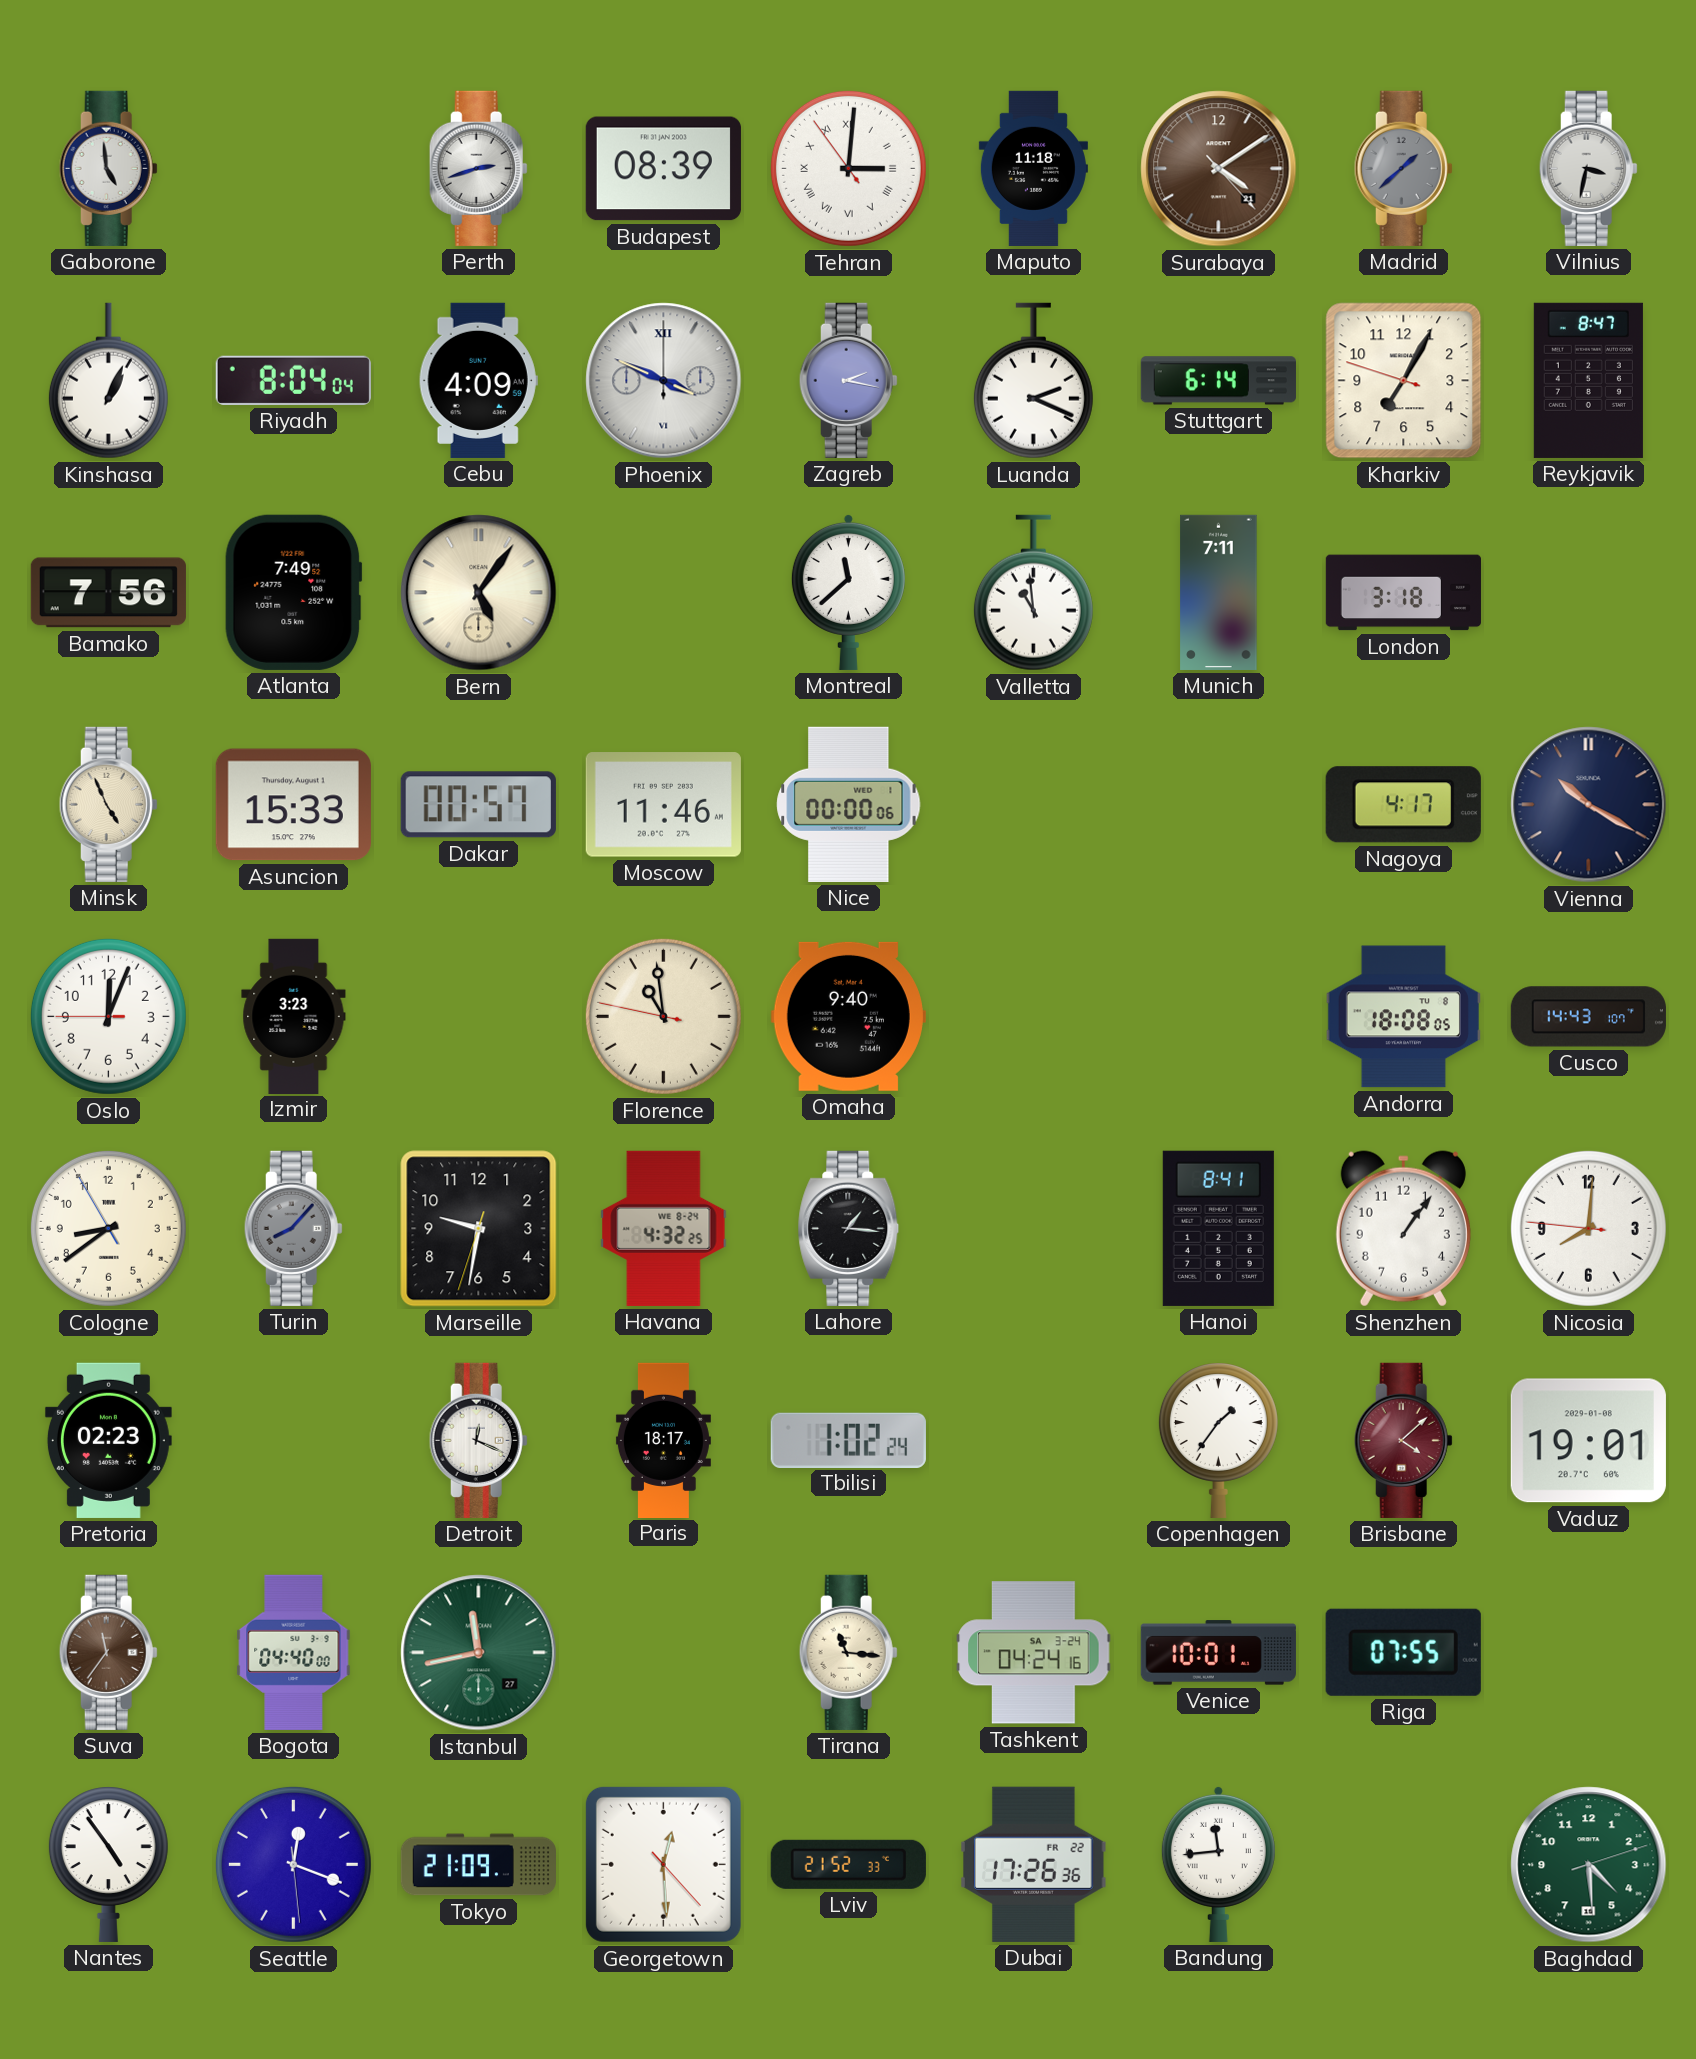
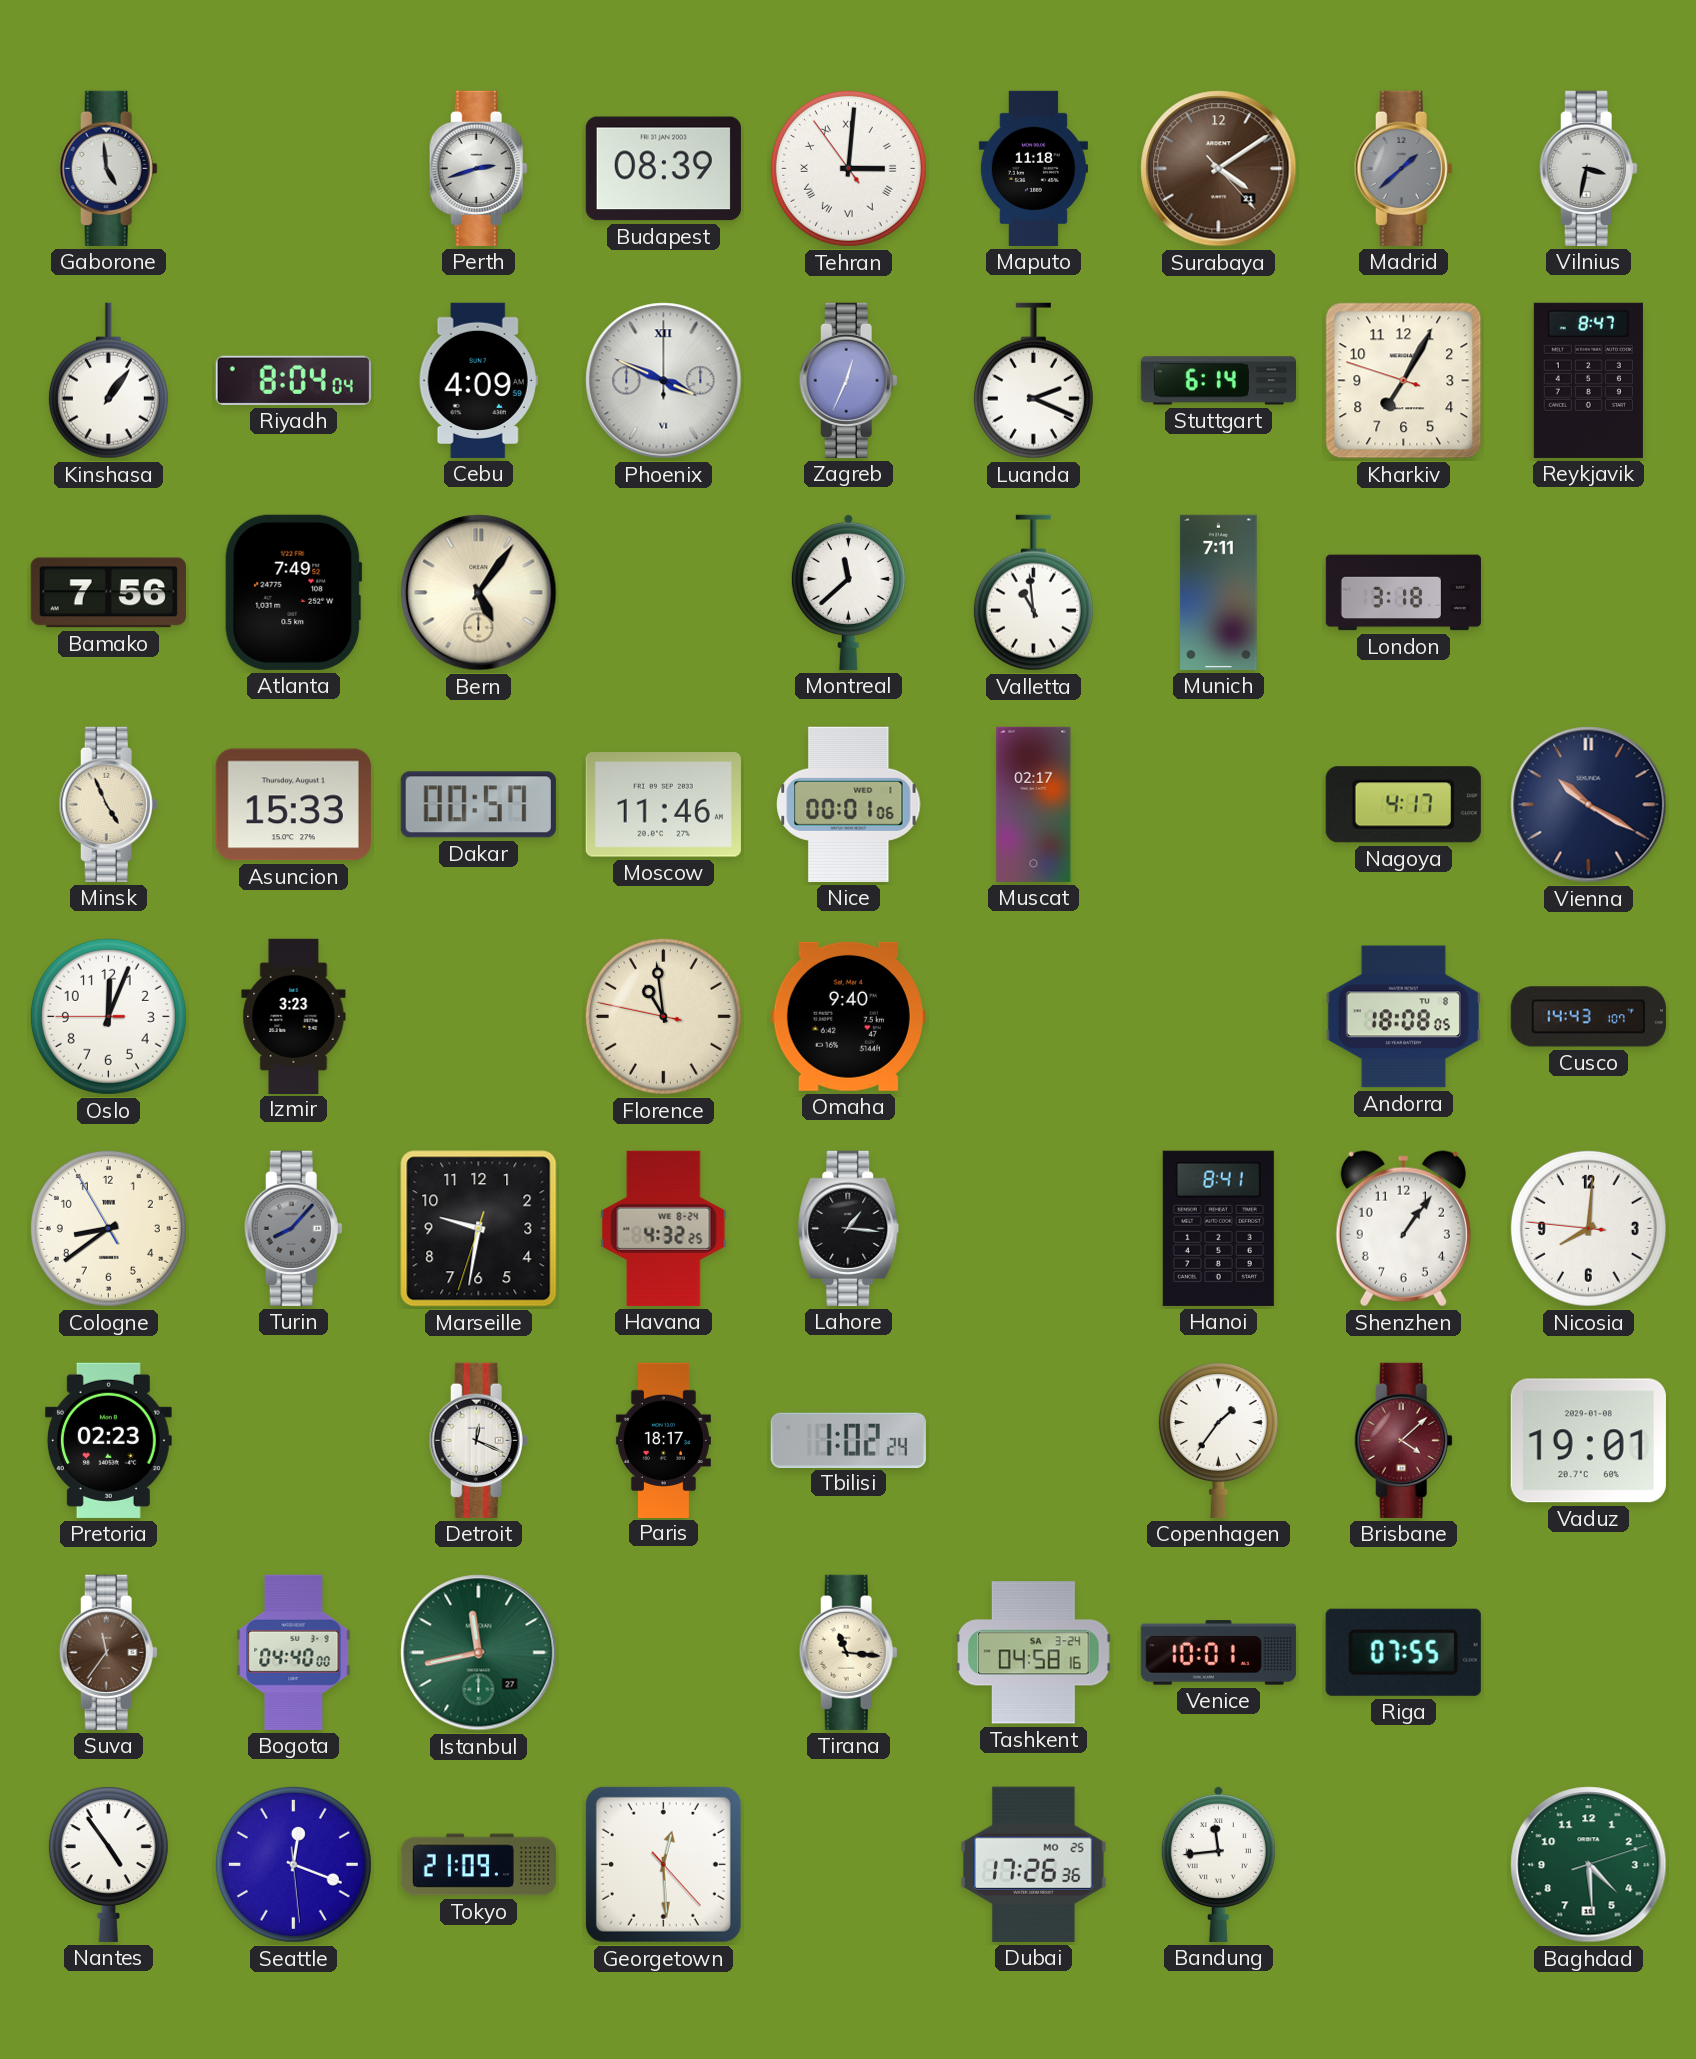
Kinshasa: 1:04 -> 1:06 (108, 381)
Zagreb: 2:17 -> 12:34 (848, 380)
Nice: 00:00 -> 00:01 (849, 804)
Muscat: none -> 02:17 (1034, 804)
Tashkent: 04:24 -> 04:58 (1034, 1653)
Lviv: 21:52 -> none (848, 1864)
Dubai date: FR 22 -> MO 25 (1034, 1864)
